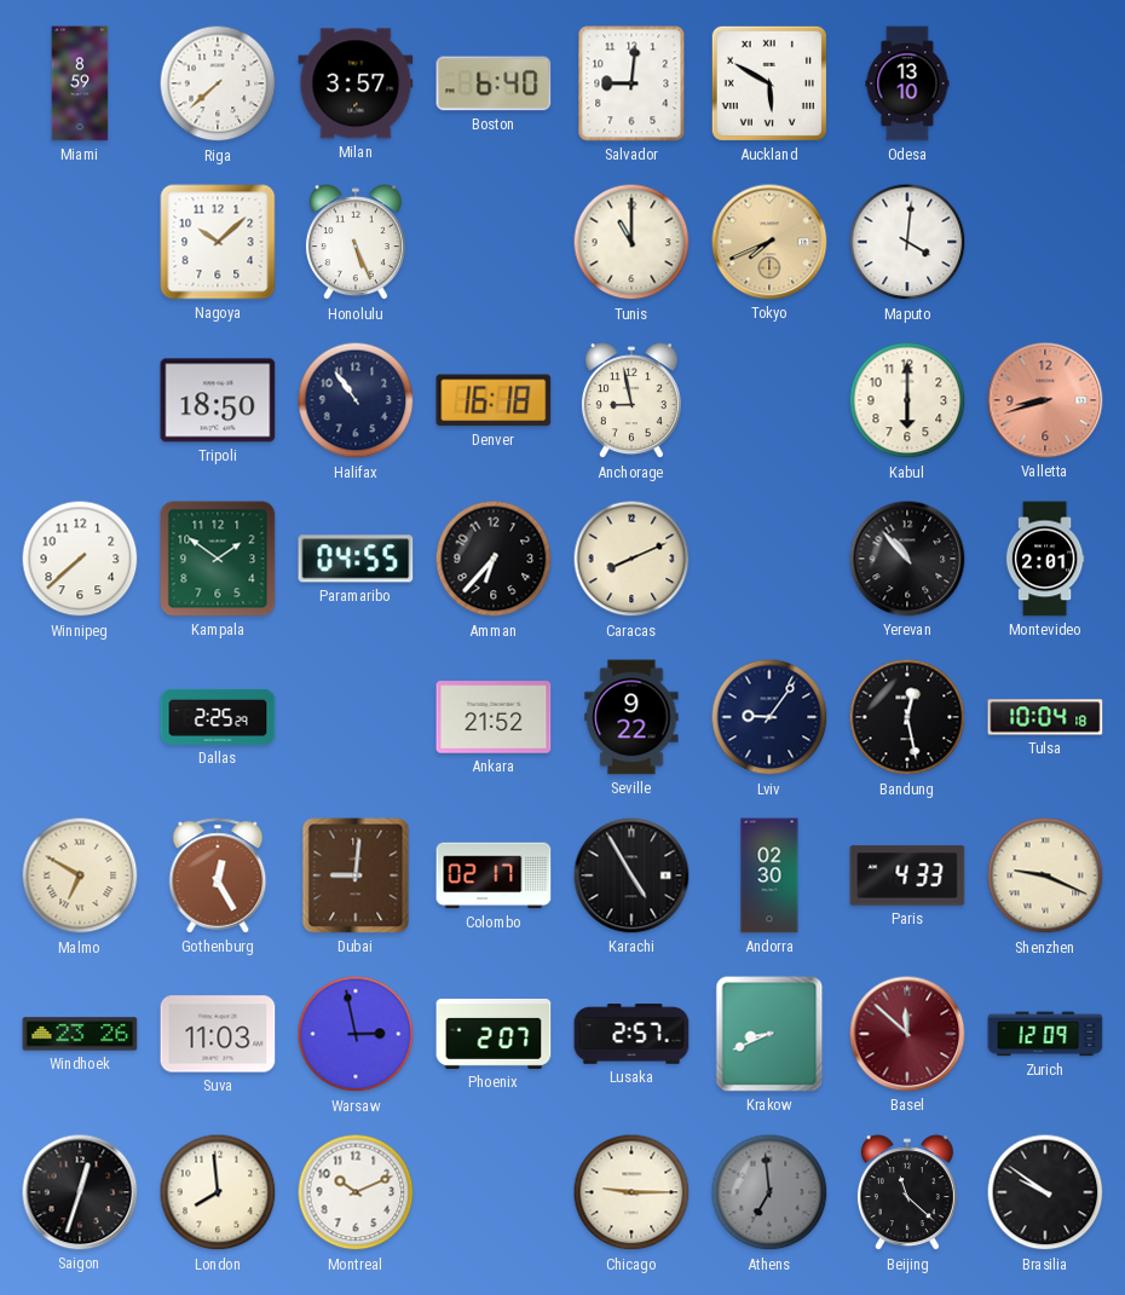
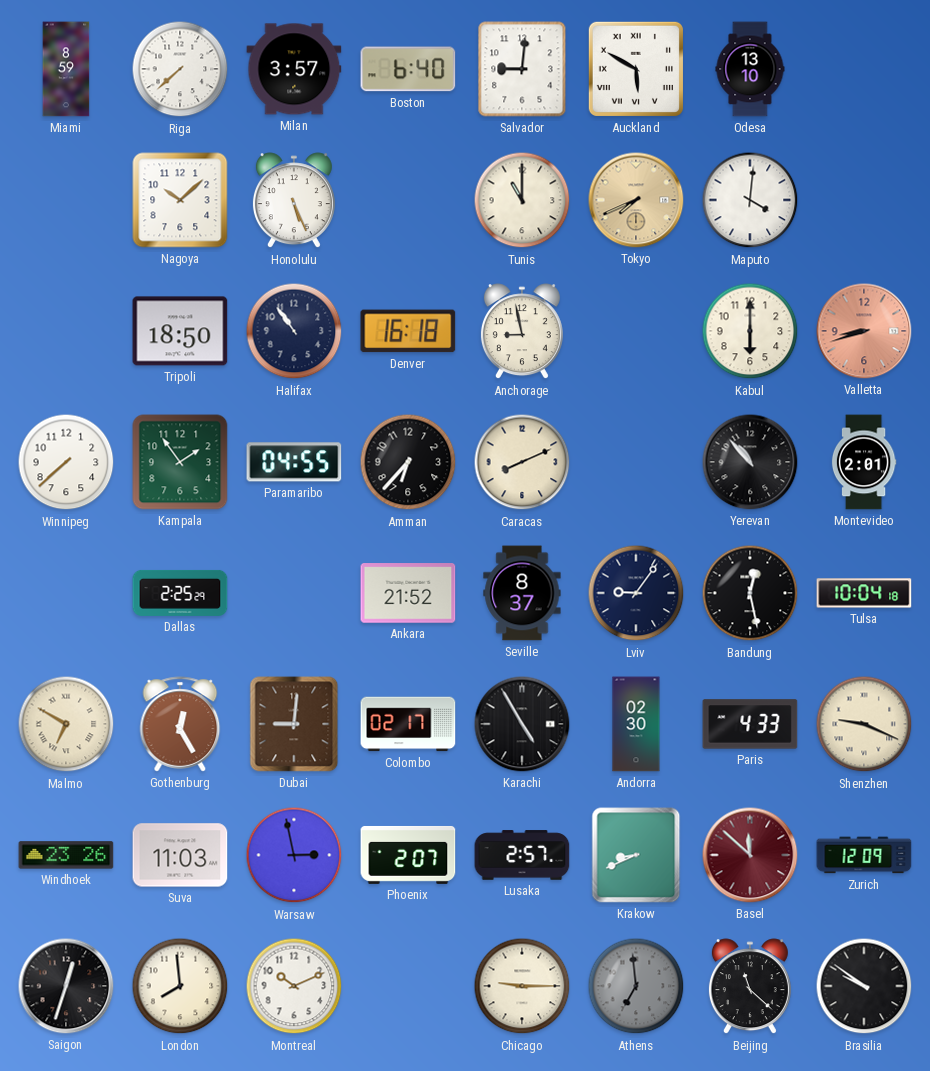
Kampala: 1:51 -> 1:54 (180, 462)
Seville: 9:22 -> 8:37 (522, 593)
